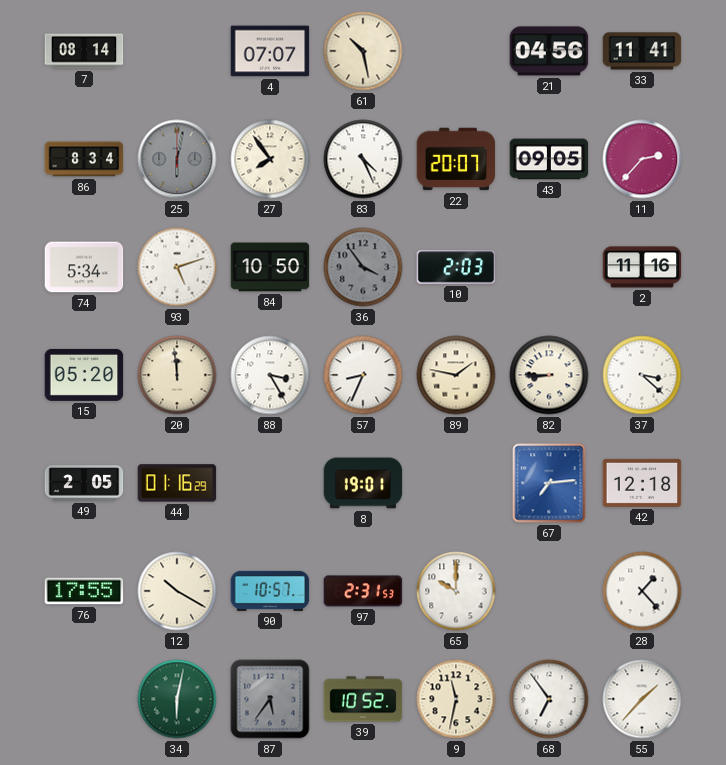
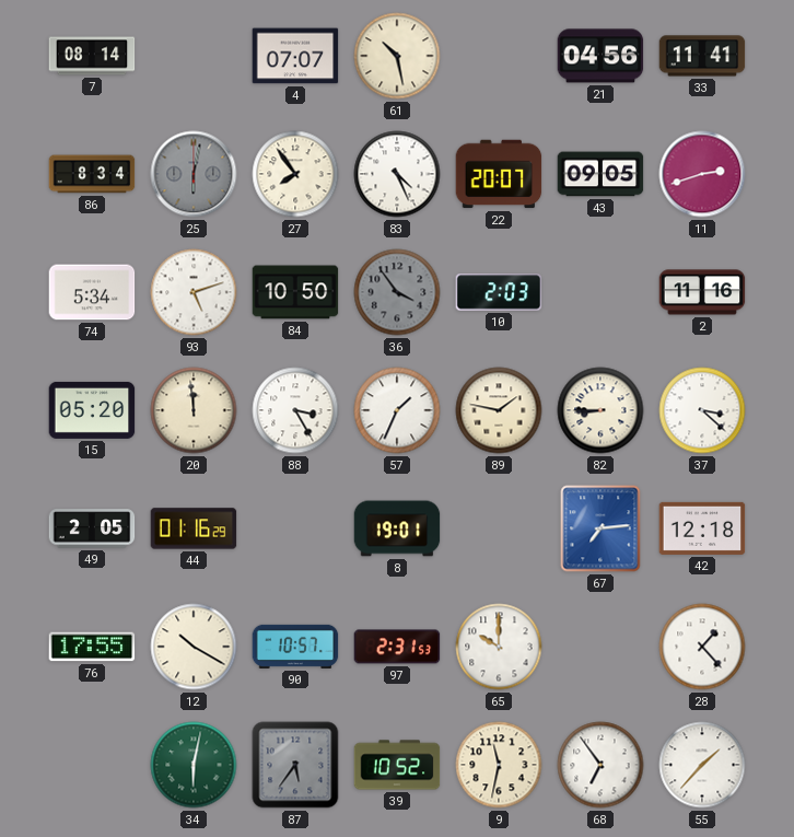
11: 2:37 -> 2:42 (702, 174)
57: 8:34 -> 1:34 (397, 410)
